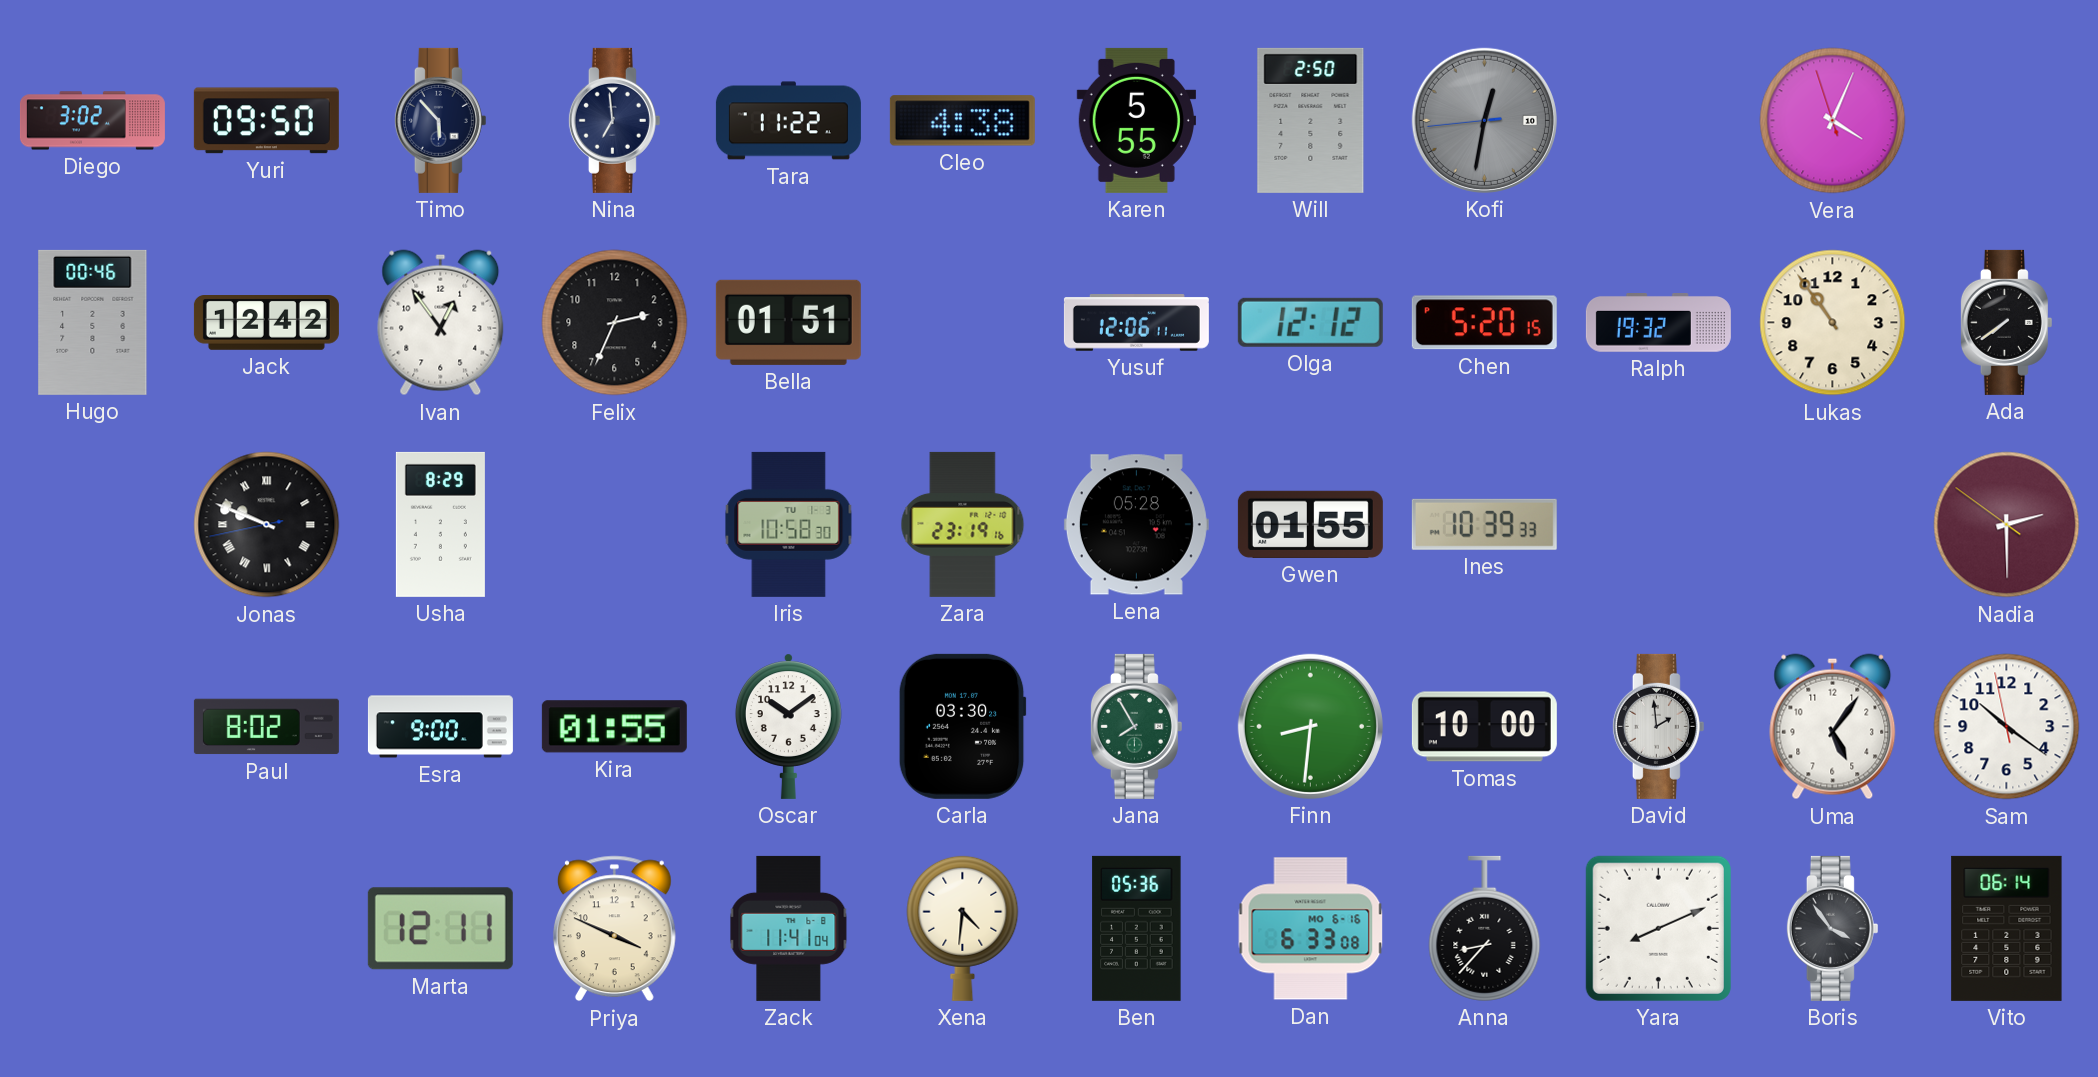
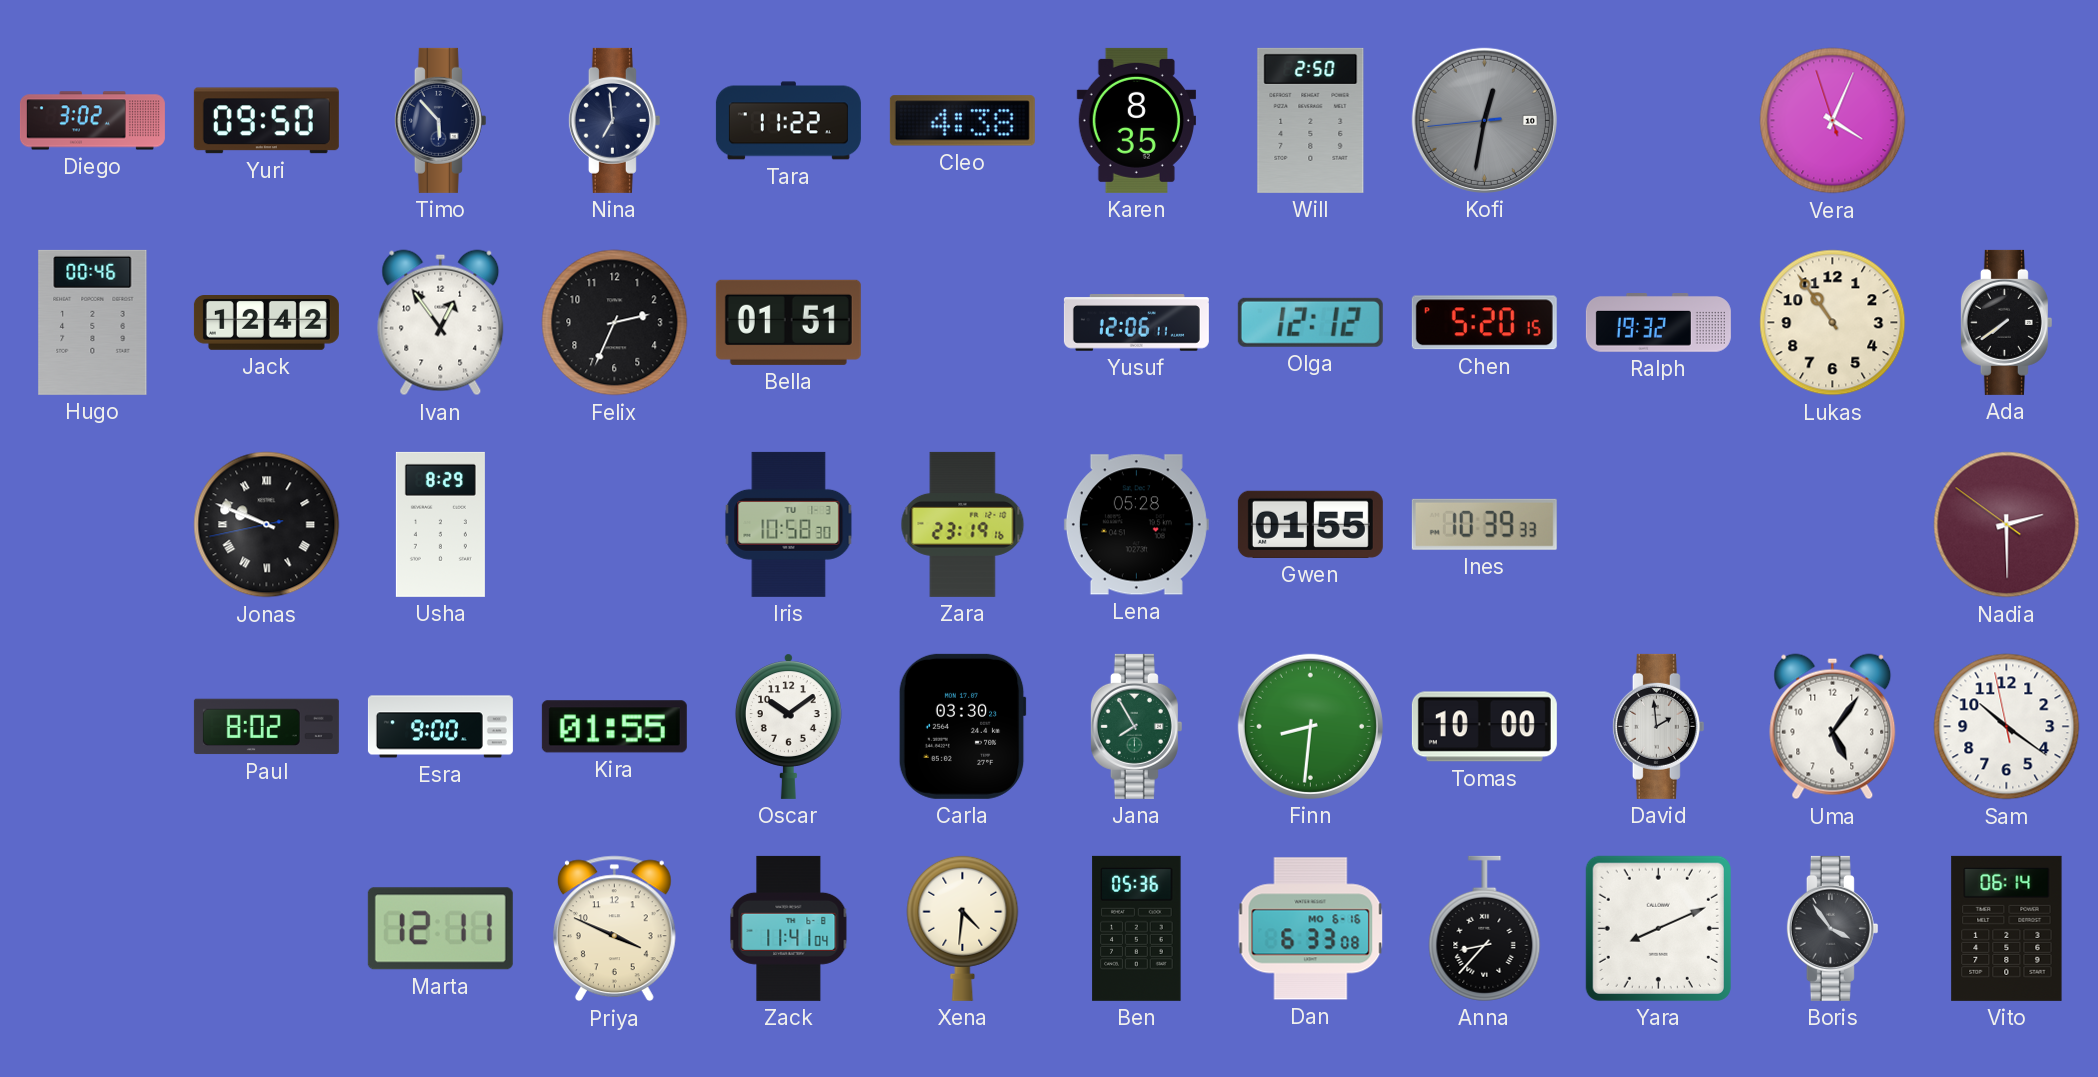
Karen: 5:55 -> 8:35 (1136, 120)
